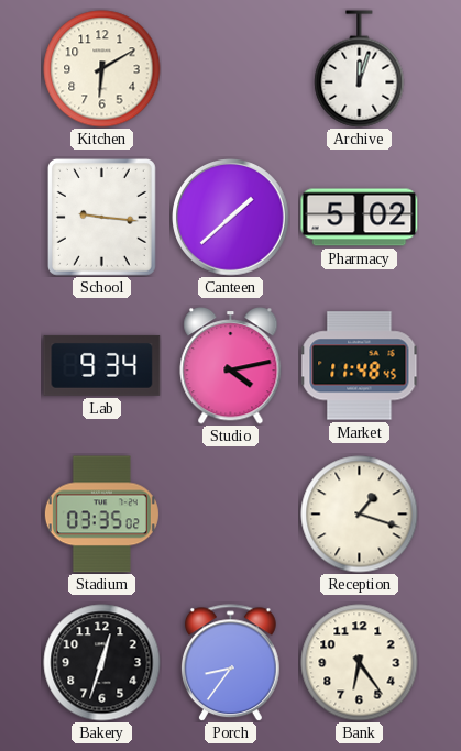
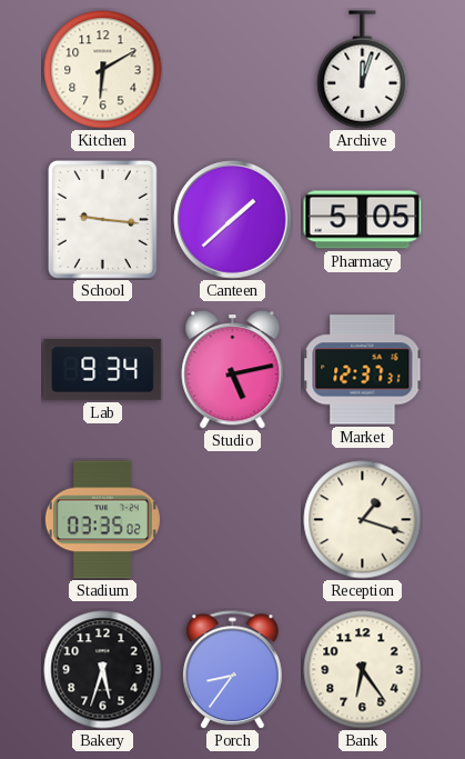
Pharmacy: 5:02 -> 5:05 (363, 220)
Studio: 4:13 -> 5:13 (233, 370)
Market: 11:48 -> 12:37 (363, 370)
Bakery: 12:33 -> 5:33 (103, 670)
